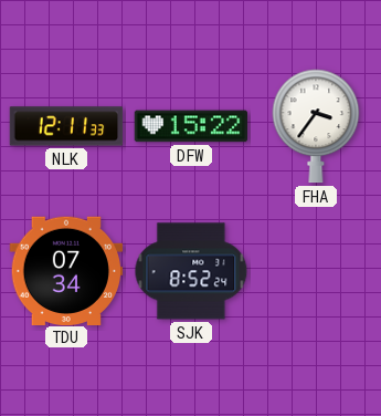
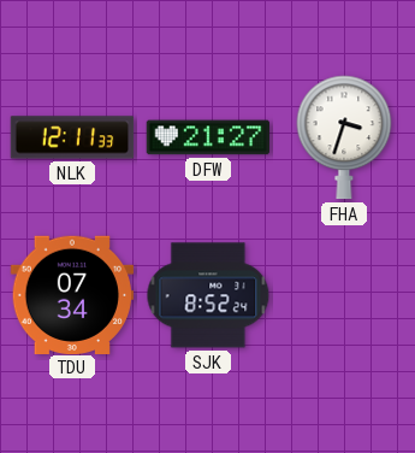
DFW: 15:22 -> 21:27 (208, 137)
FHA: 3:36 -> 3:33 (344, 137)
